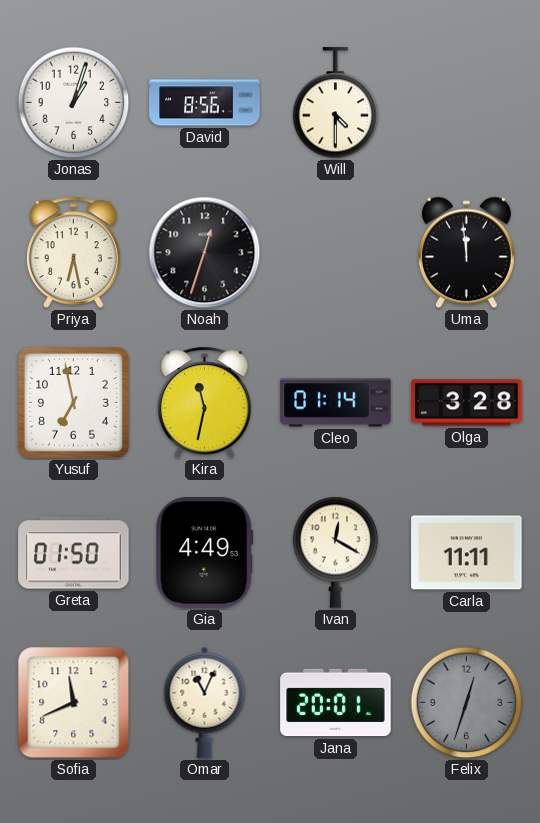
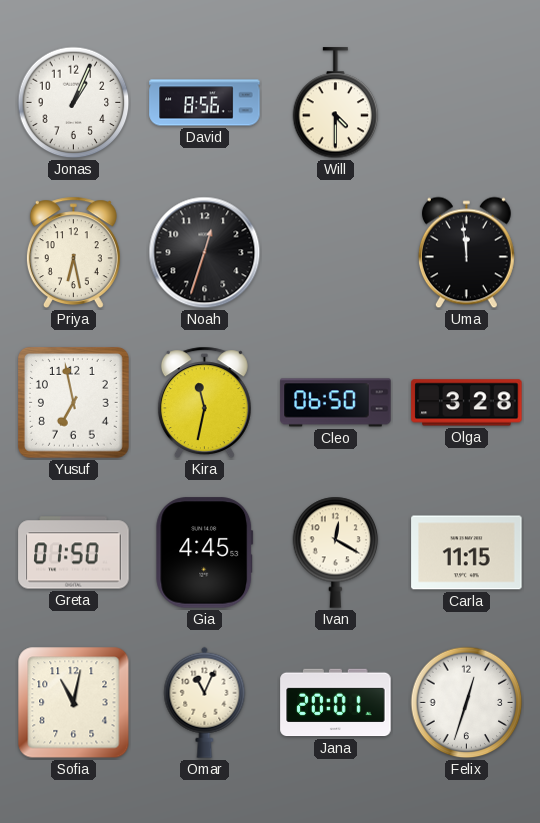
Jonas: 1:03 -> 1:04 (74, 103)
Cleo: 01:14 -> 06:50 (336, 403)
Gia: 4:49 -> 4:45 (205, 553)
Carla: 11:11 -> 11:15 (467, 553)
Sofia: 11:41 -> 11:02 (74, 703)
Felix dial: grey -> white (467, 703)
